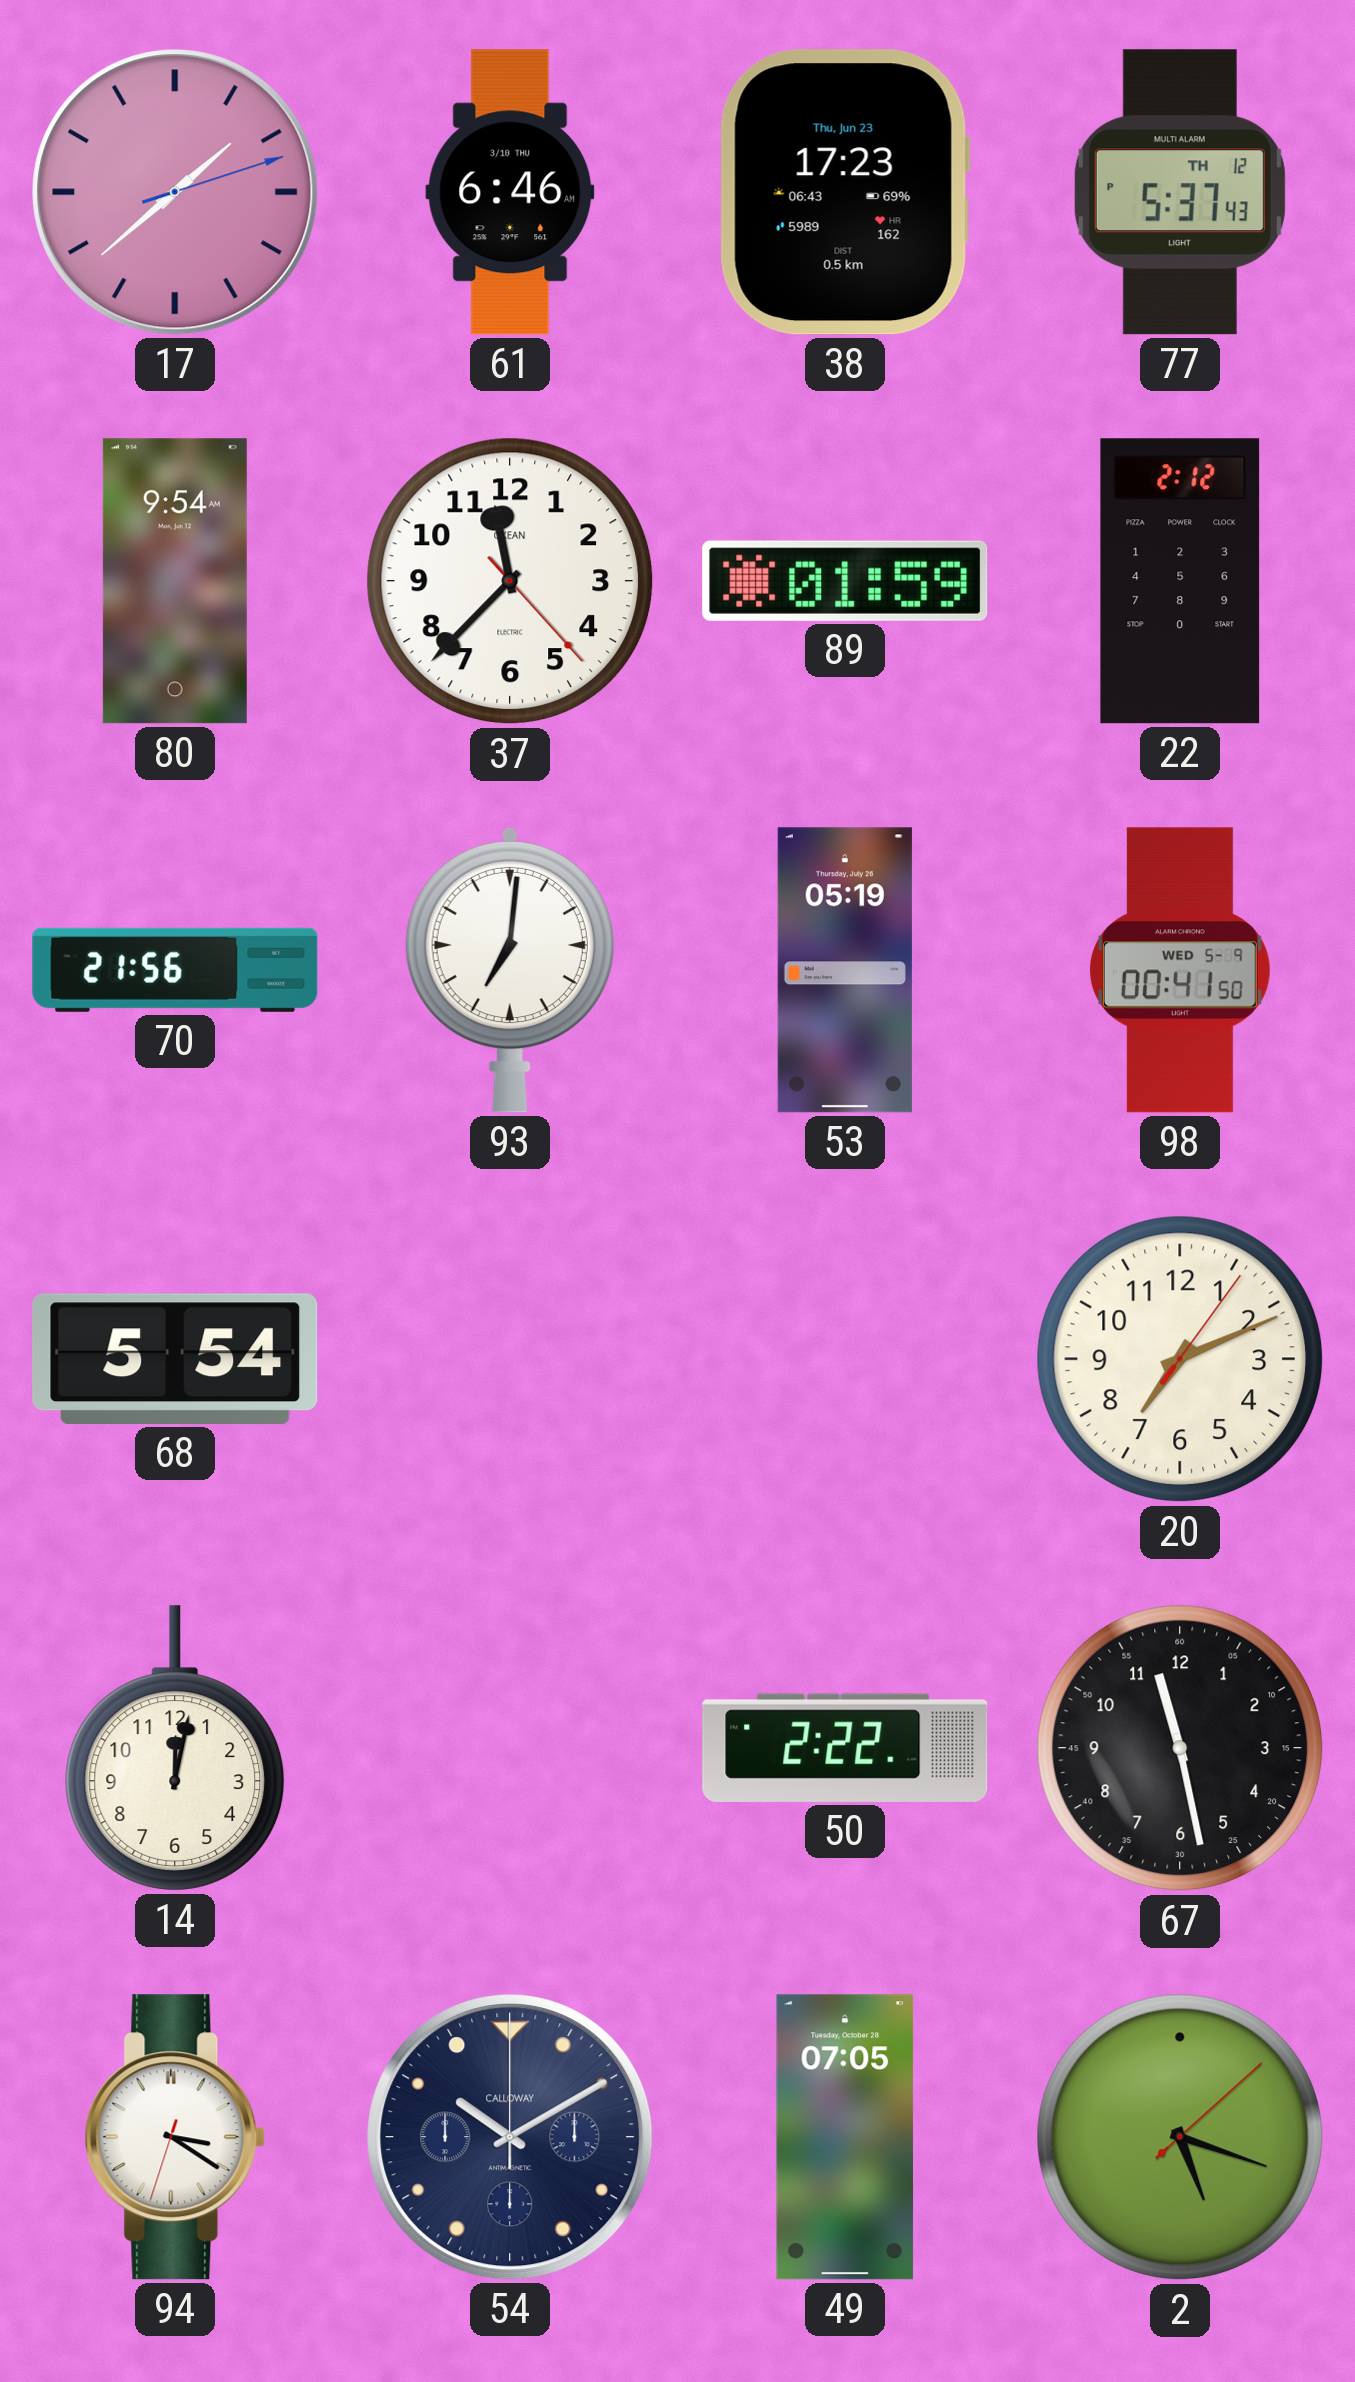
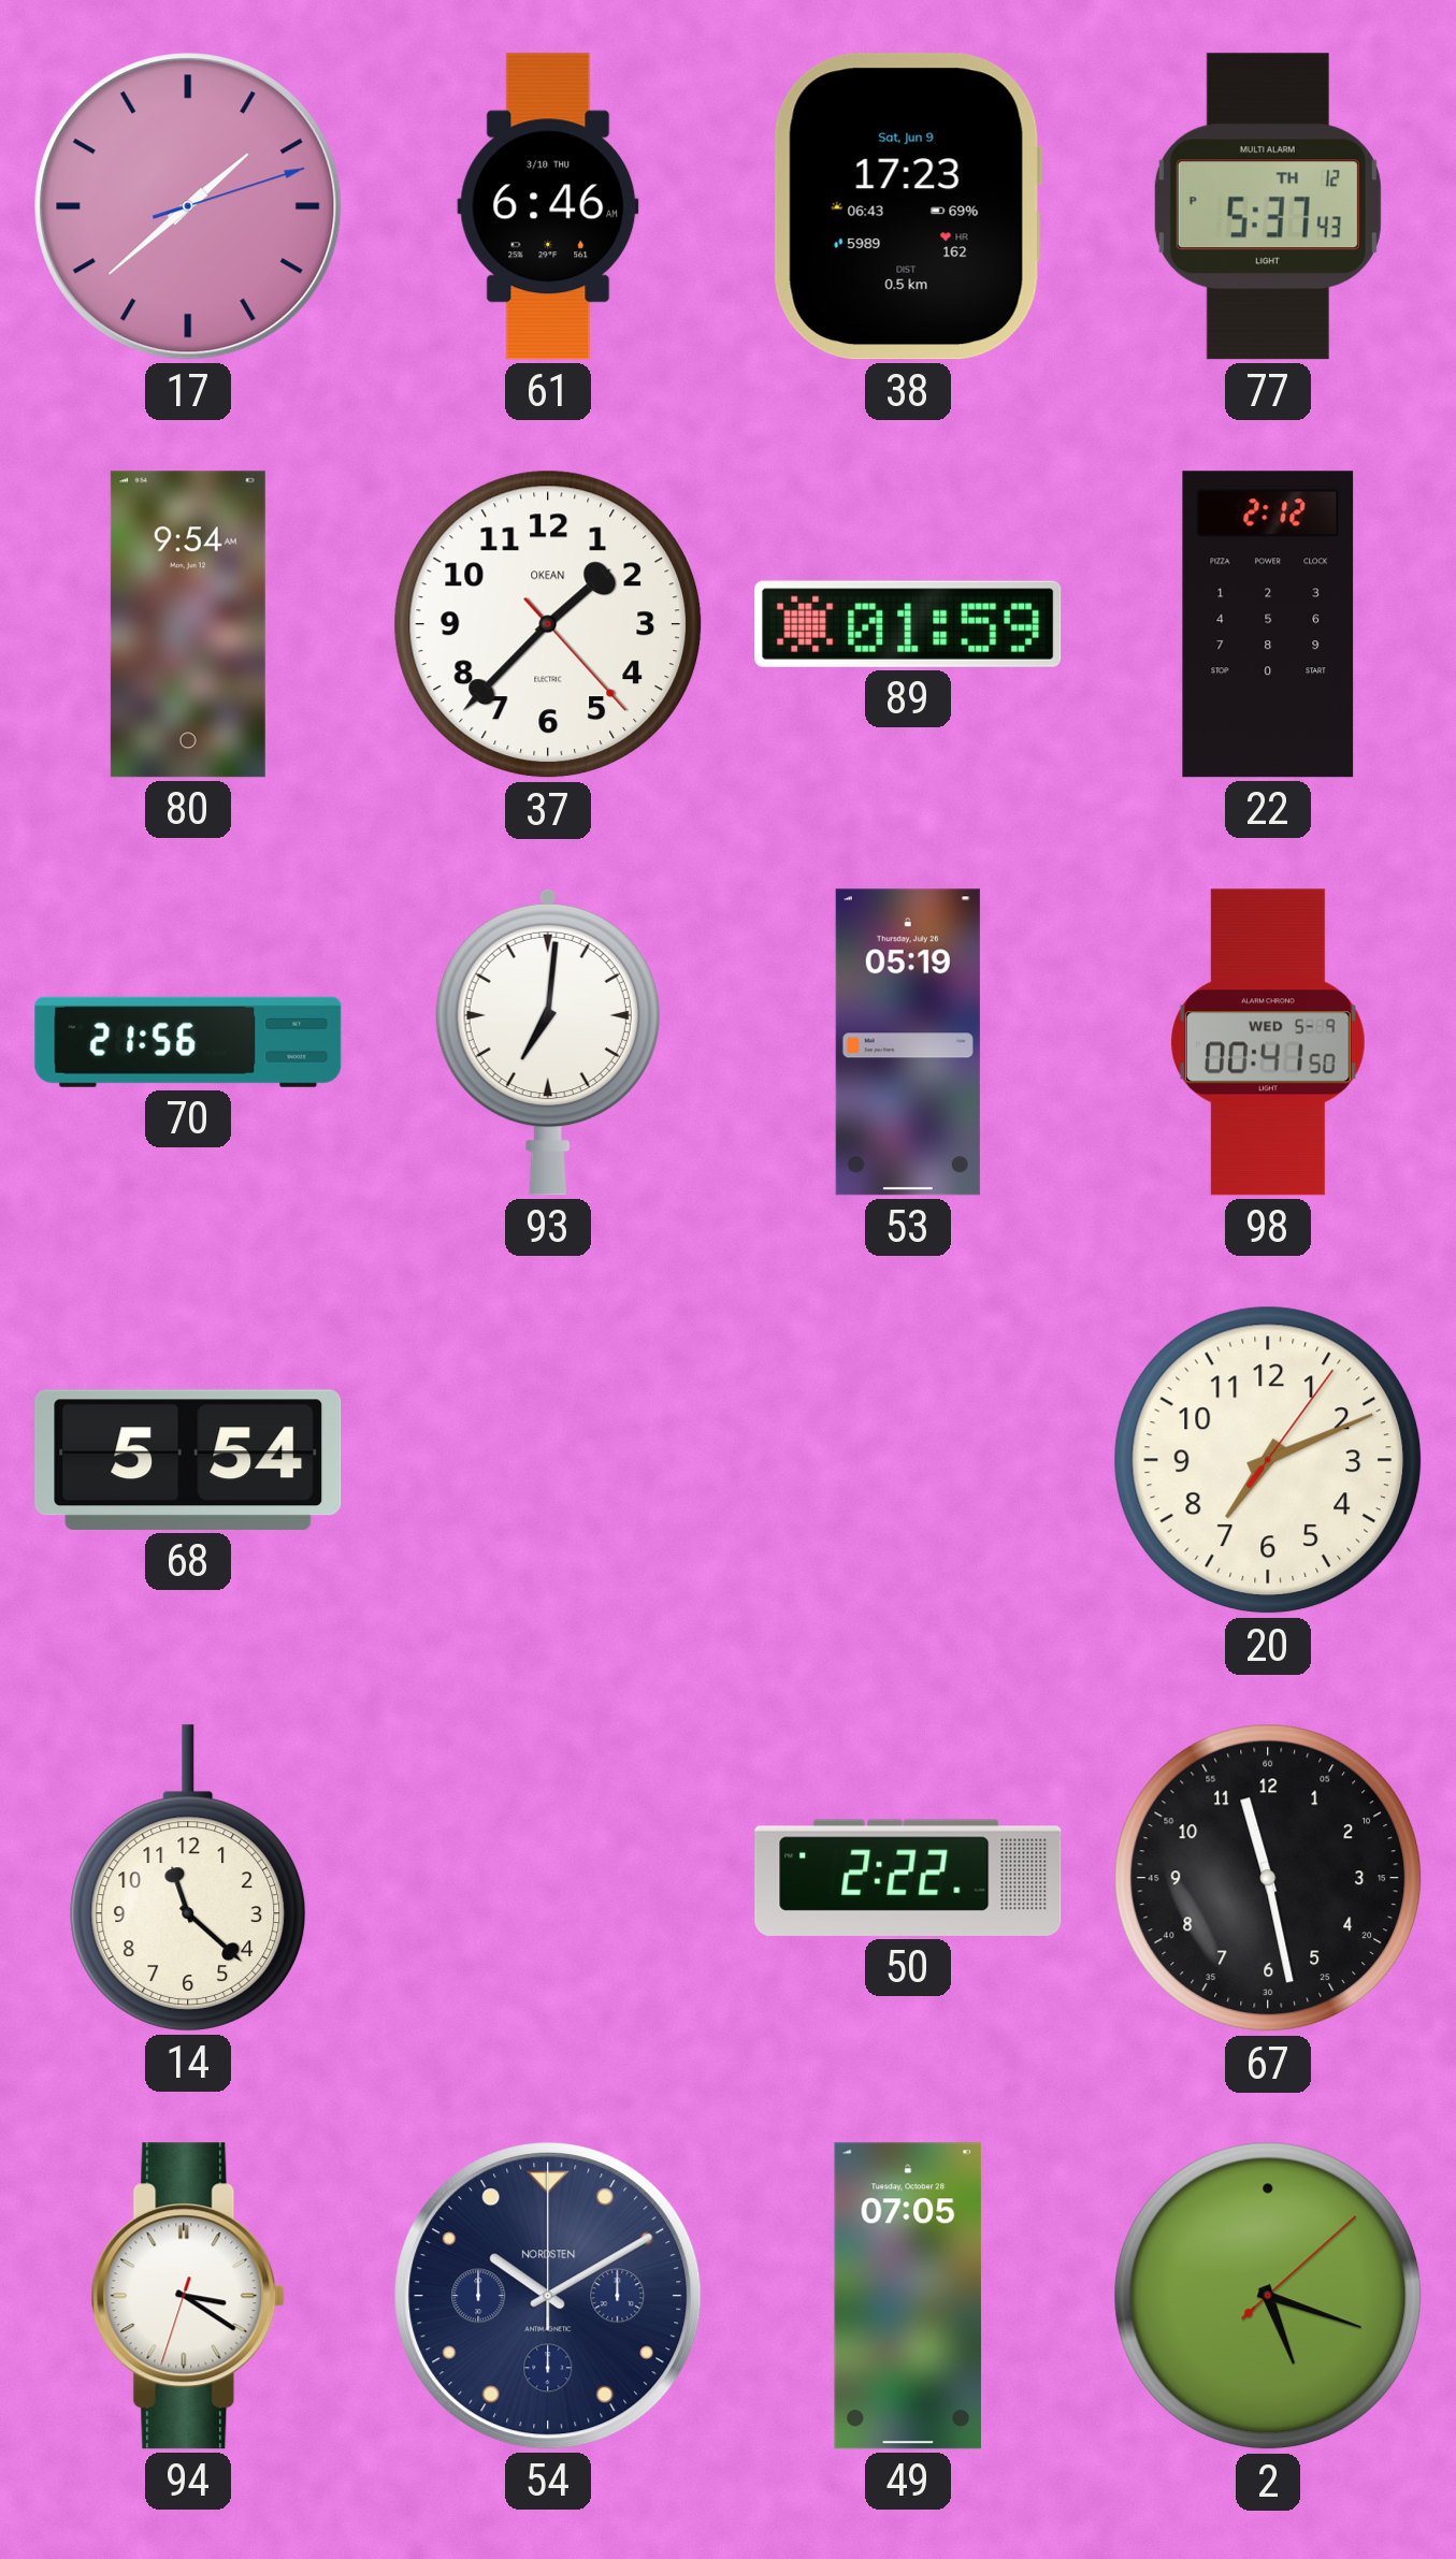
38 date: Thu, Jun 23 -> Sat, Jun 9 (908, 206)
37: 11:37 -> 1:37 (548, 624)
14: 12:02 -> 11:22 (188, 1878)
54 brand: CALLOWAY -> NORDSTEN (548, 2296)
